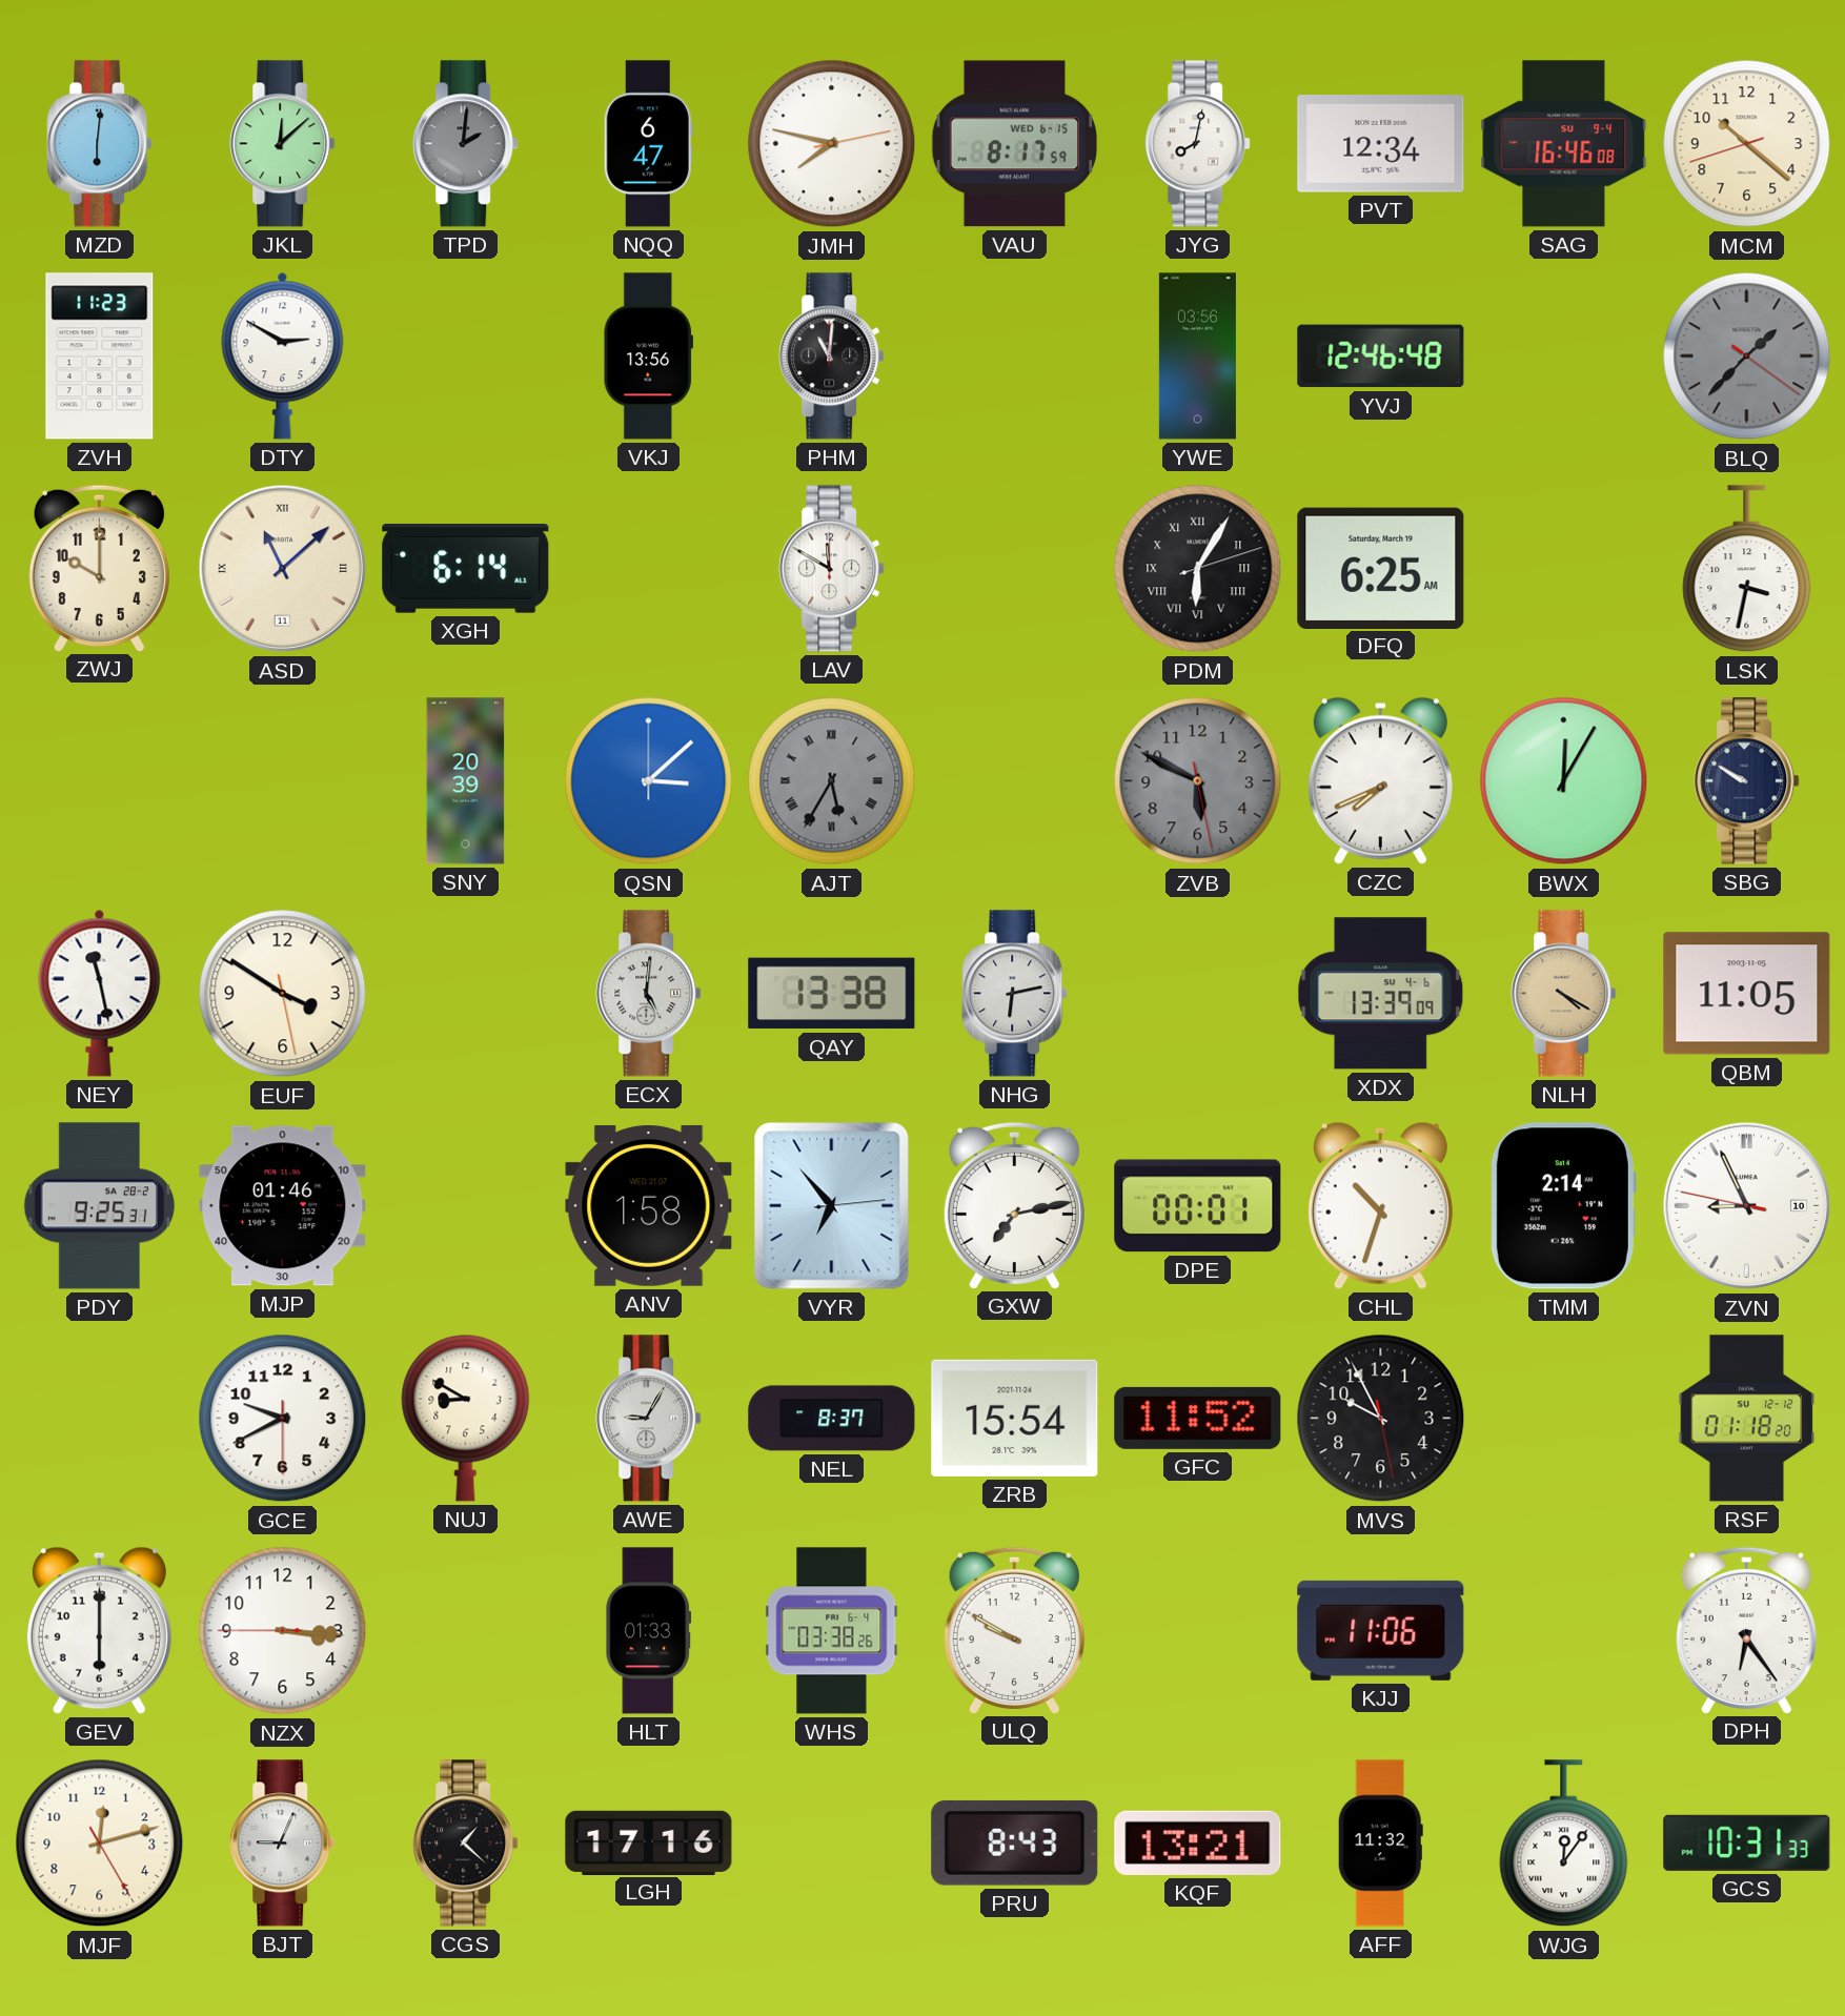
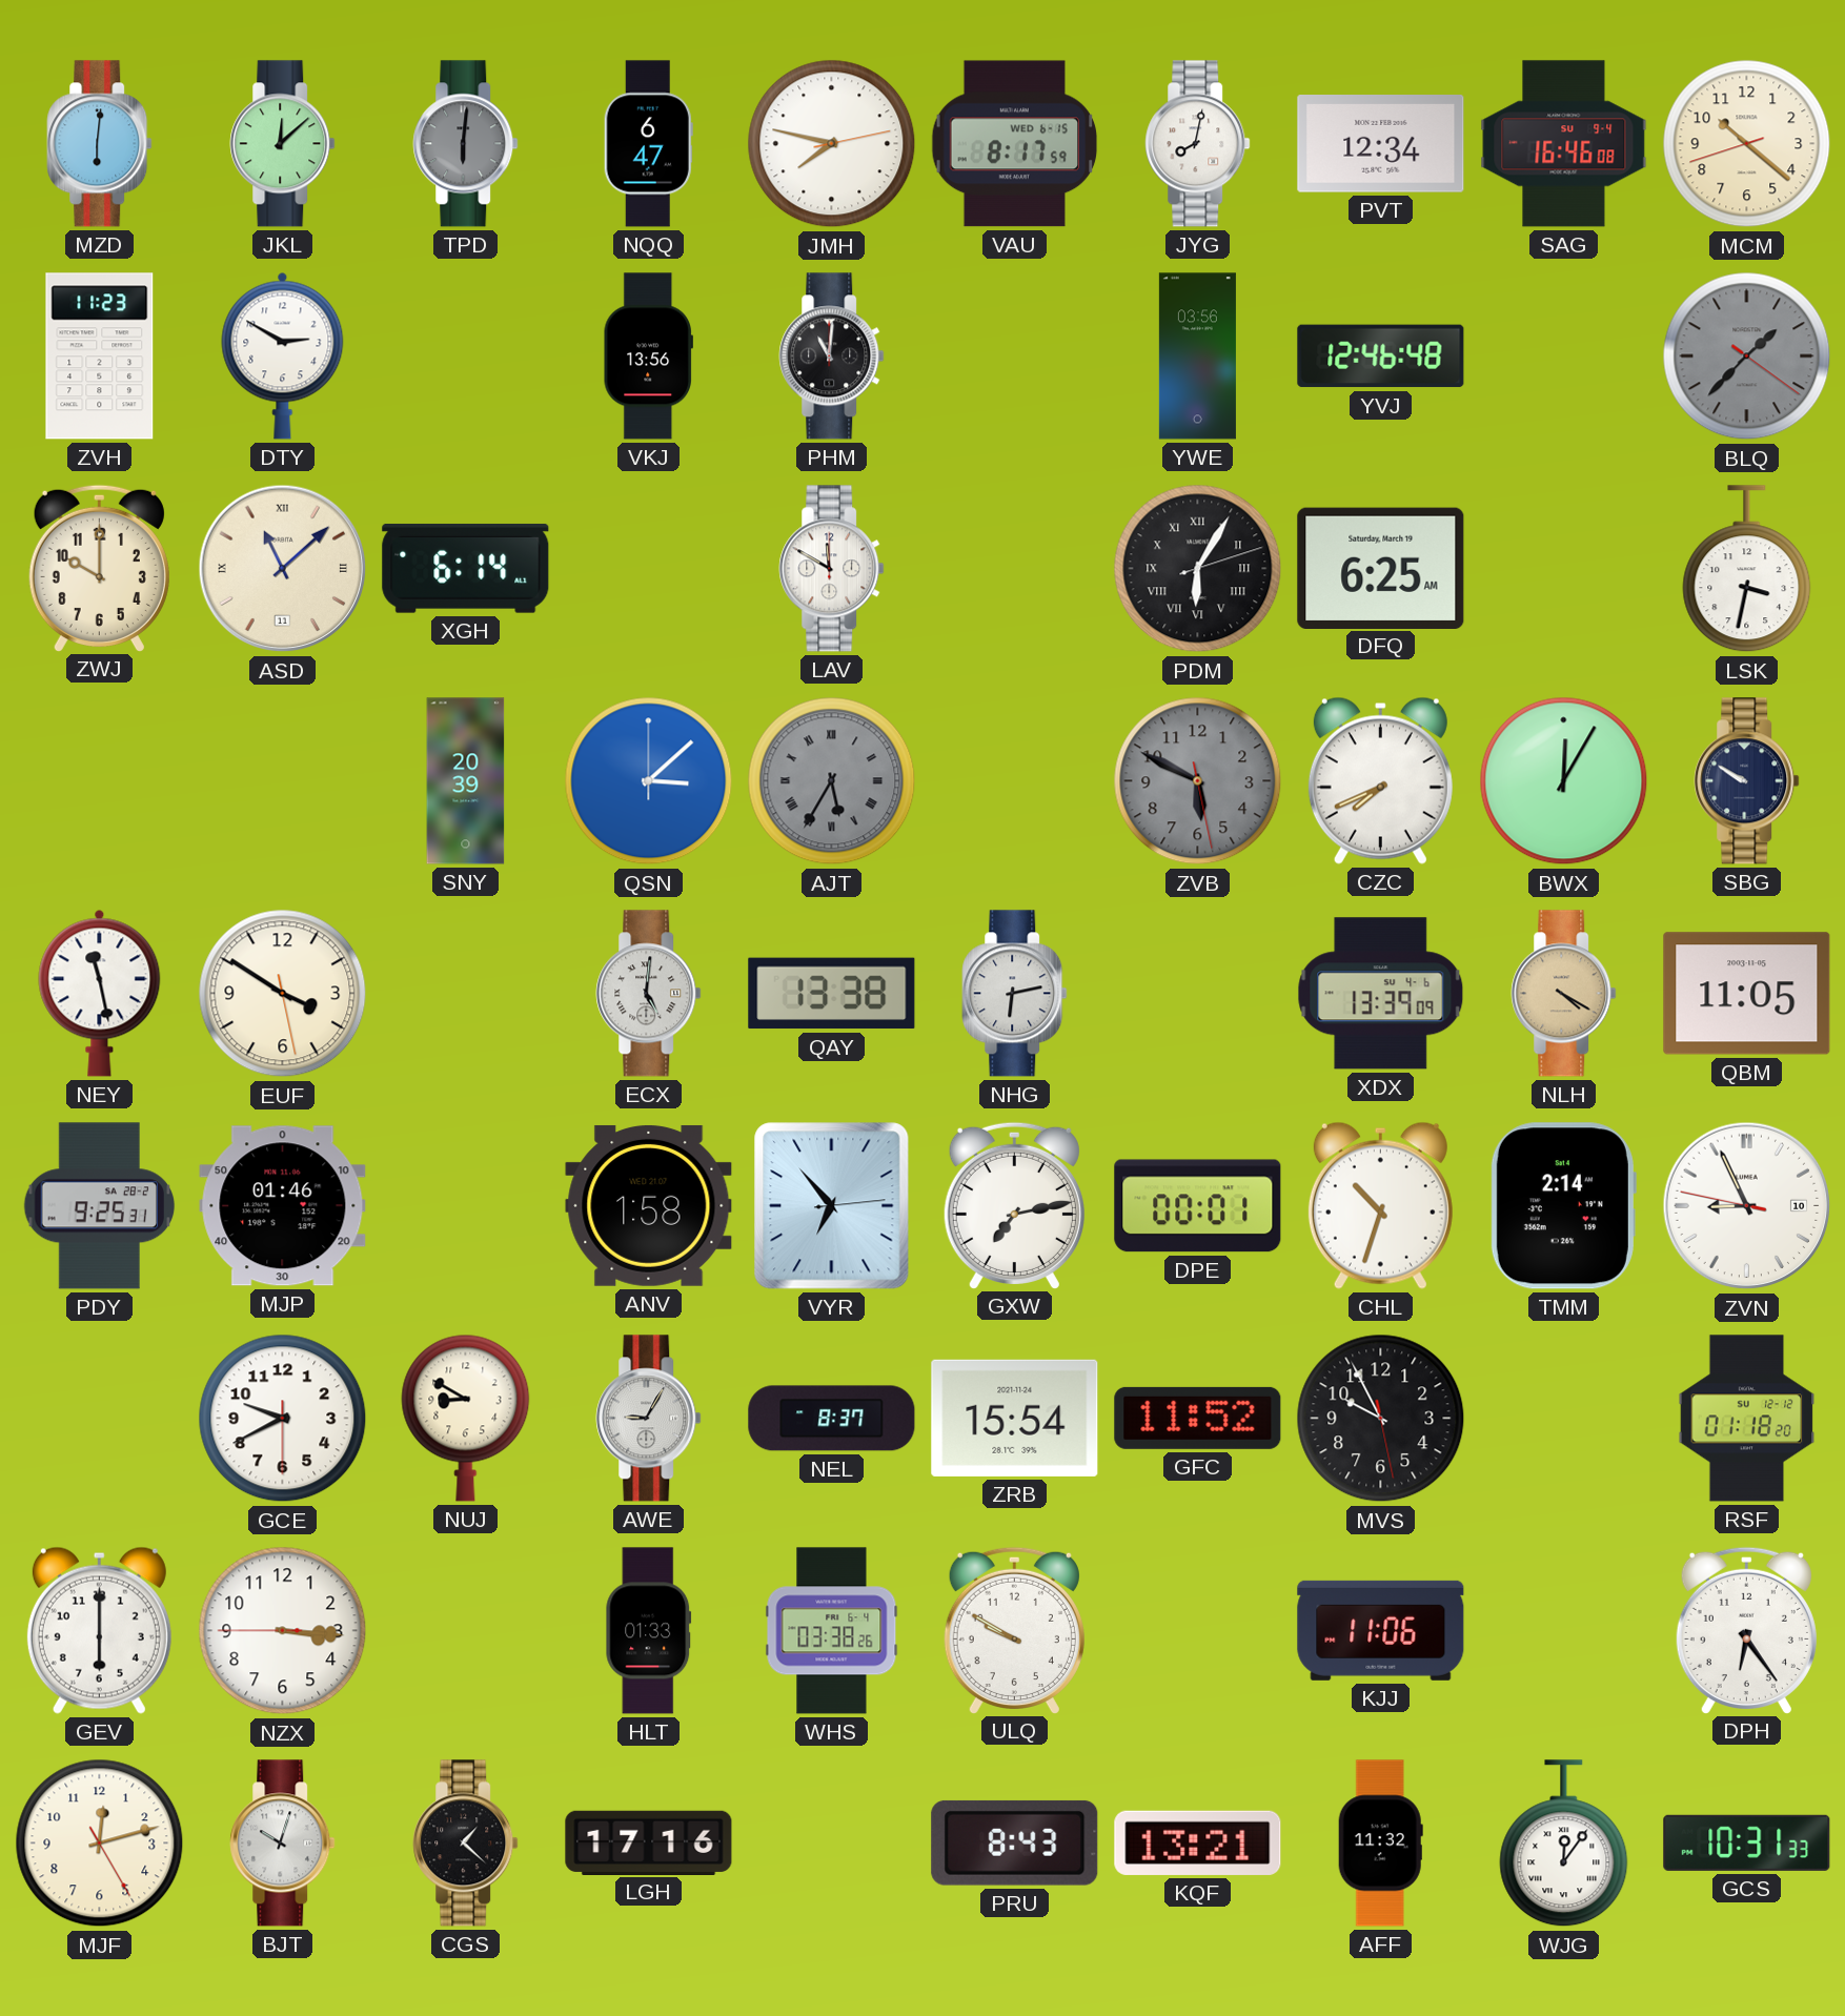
TPD: 2:01 -> 6:01 (466, 144)
BJT: 9:04 -> 10:03 (283, 1844)
